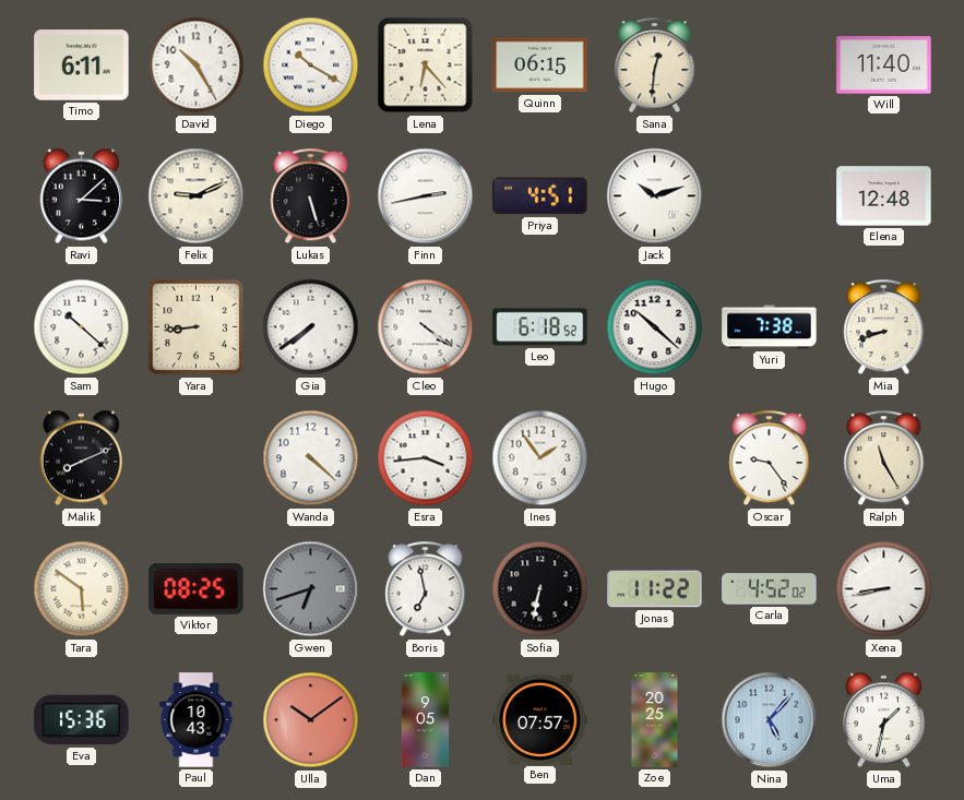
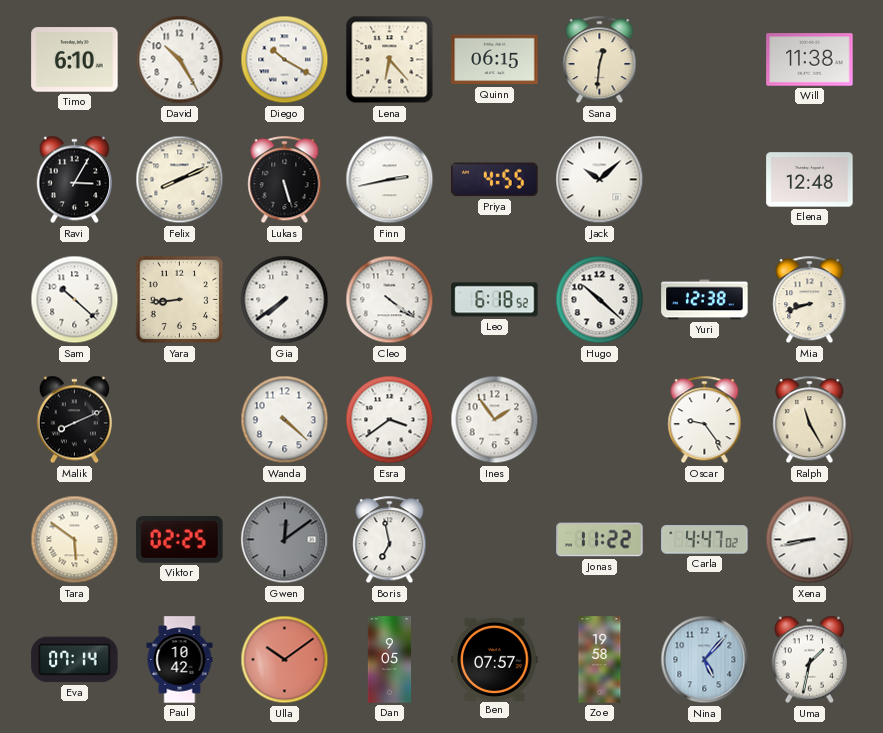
Timo: 6:11 -> 6:10 (75, 60)
Will: 11:40 -> 11:38 (810, 60)
Ravi: 3:08 -> 3:05 (74, 180)
Felix: 9:11 -> 8:11 (180, 180)
Priya: 4:51 -> 4:55 (495, 180)
Jack: 10:12 -> 10:08 (600, 180)
Yuri: 7:38 -> 12:38 (705, 300)
Esra: 3:44 -> 3:39 (390, 420)
Viktor: 08:25 -> 02:25 (180, 539)
Gwen: 6:42 -> 12:09 (285, 540)
Sofia: 6:32 -> none (540, 589)
Carla: 4:52 -> 4:47 (705, 540)
Eva: 15:36 -> 07:14 (75, 660)
Paul: 10:43 -> 10:42 (180, 660)
Zoe: 20:25 -> 19:58 (600, 660)
